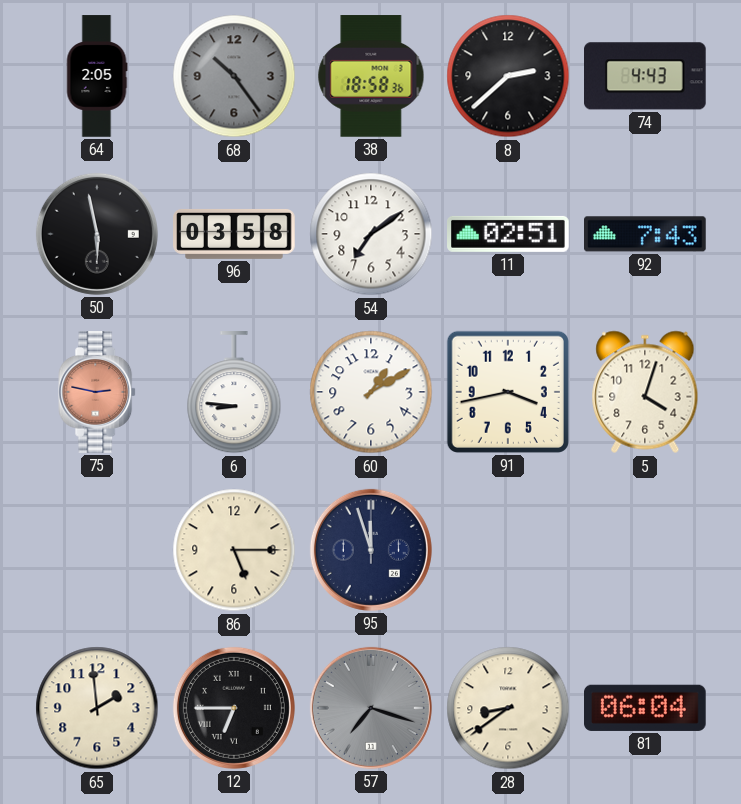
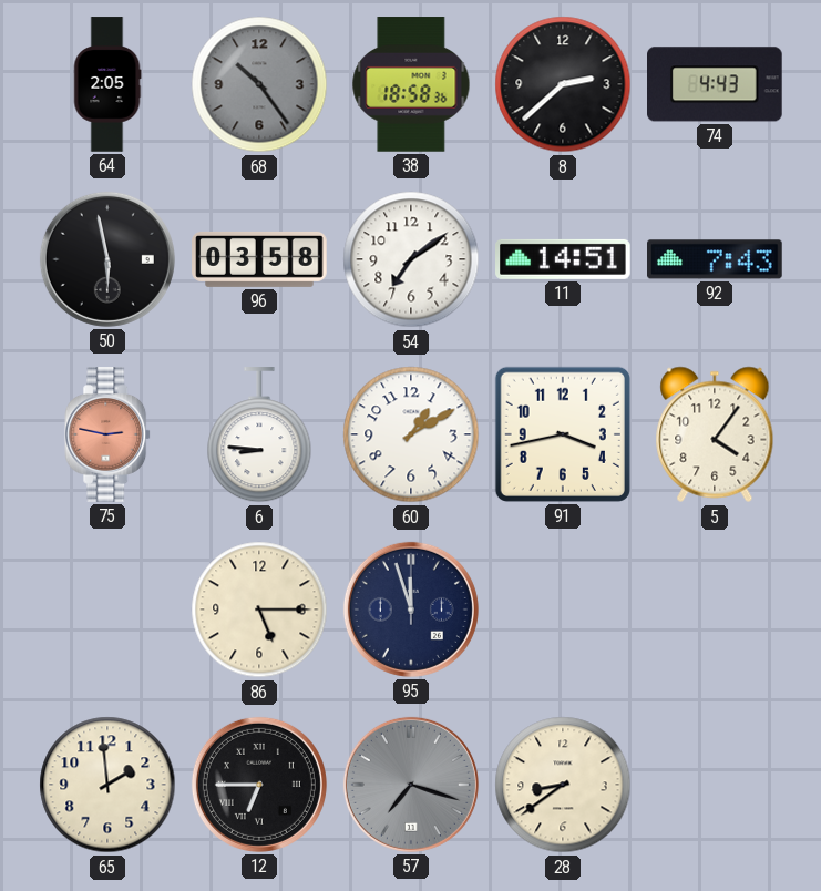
11: 02:51 -> 14:51 (563, 259)
5: 4:03 -> 4:06 (715, 434)
81: 06:04 -> none (646, 708)
